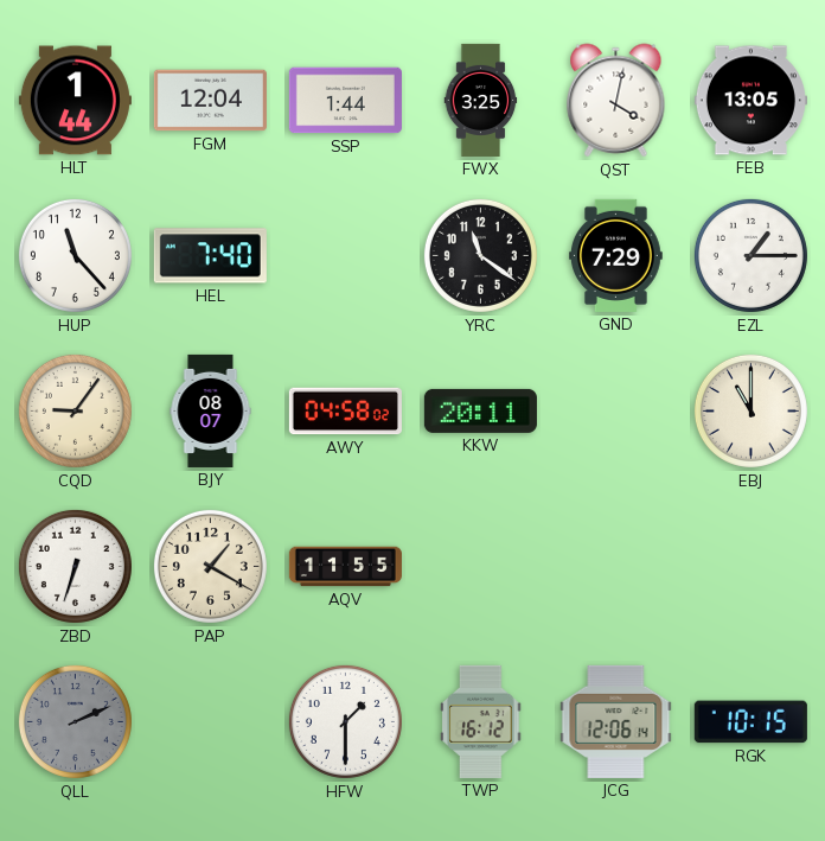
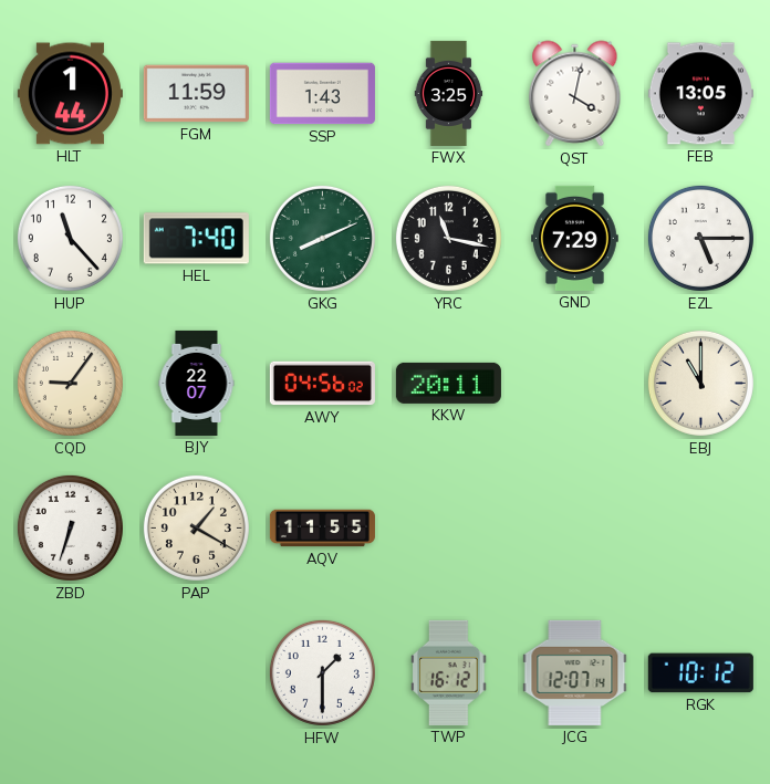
FGM: 12:04 -> 11:59 (196, 94)
SSP: 1:44 -> 1:43 (322, 94)
GKG: none -> 8:11 (322, 238)
YRC: 11:21 -> 11:17 (448, 238)
EZL: 1:15 -> 5:15 (700, 238)
BJY: 08:07 -> 22:07 (197, 383)
AWY: 04:58 -> 04:56 (322, 384)
QLL: 2:11 -> none (75, 721)
JCG: 12:06 -> 12:07 (575, 672)
RGK: 10:15 -> 10:12 (700, 673)
